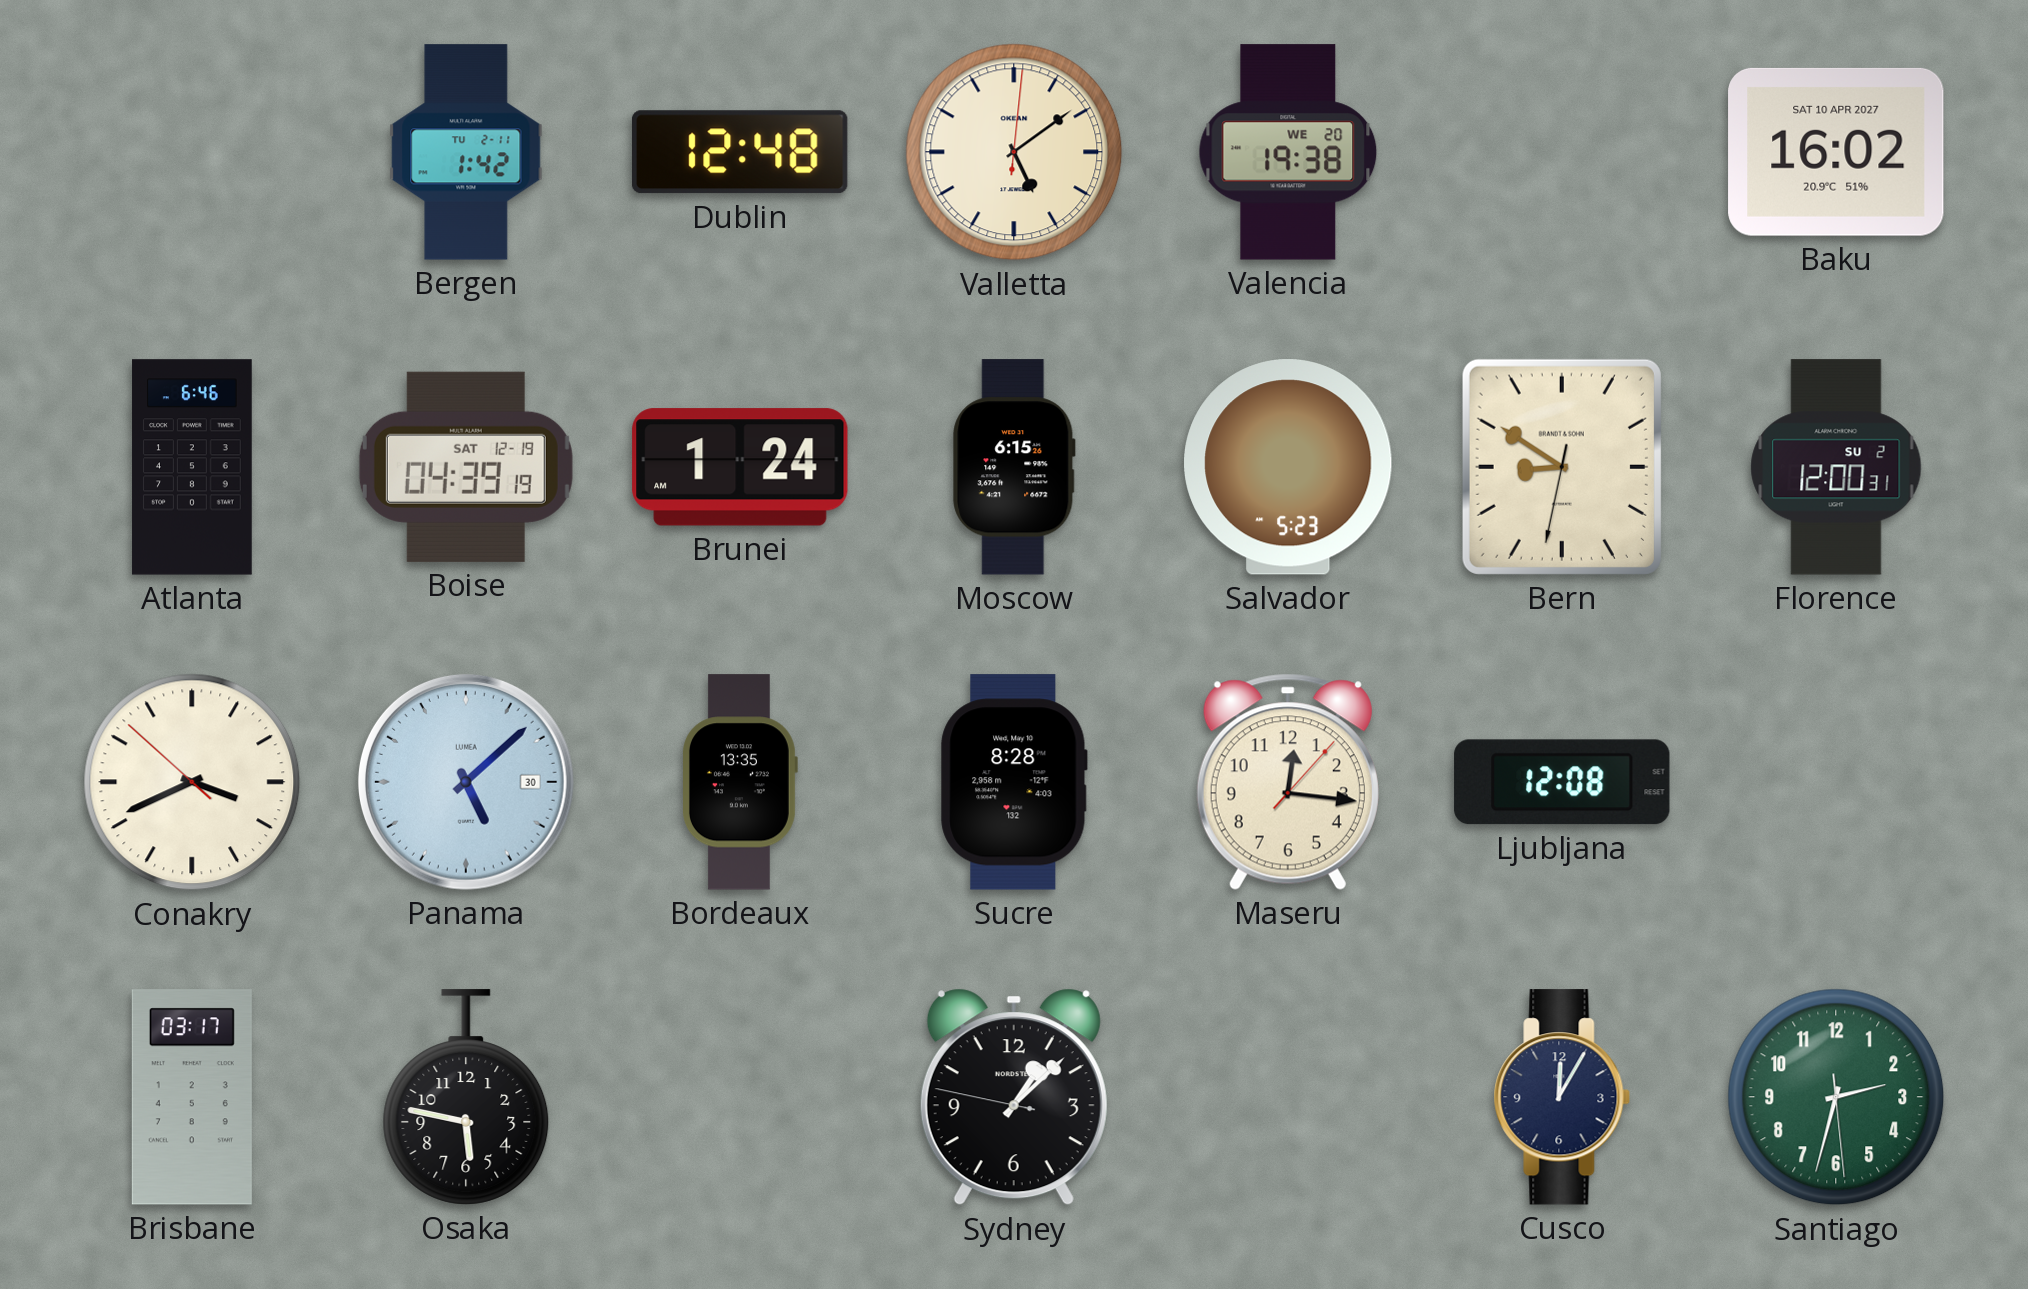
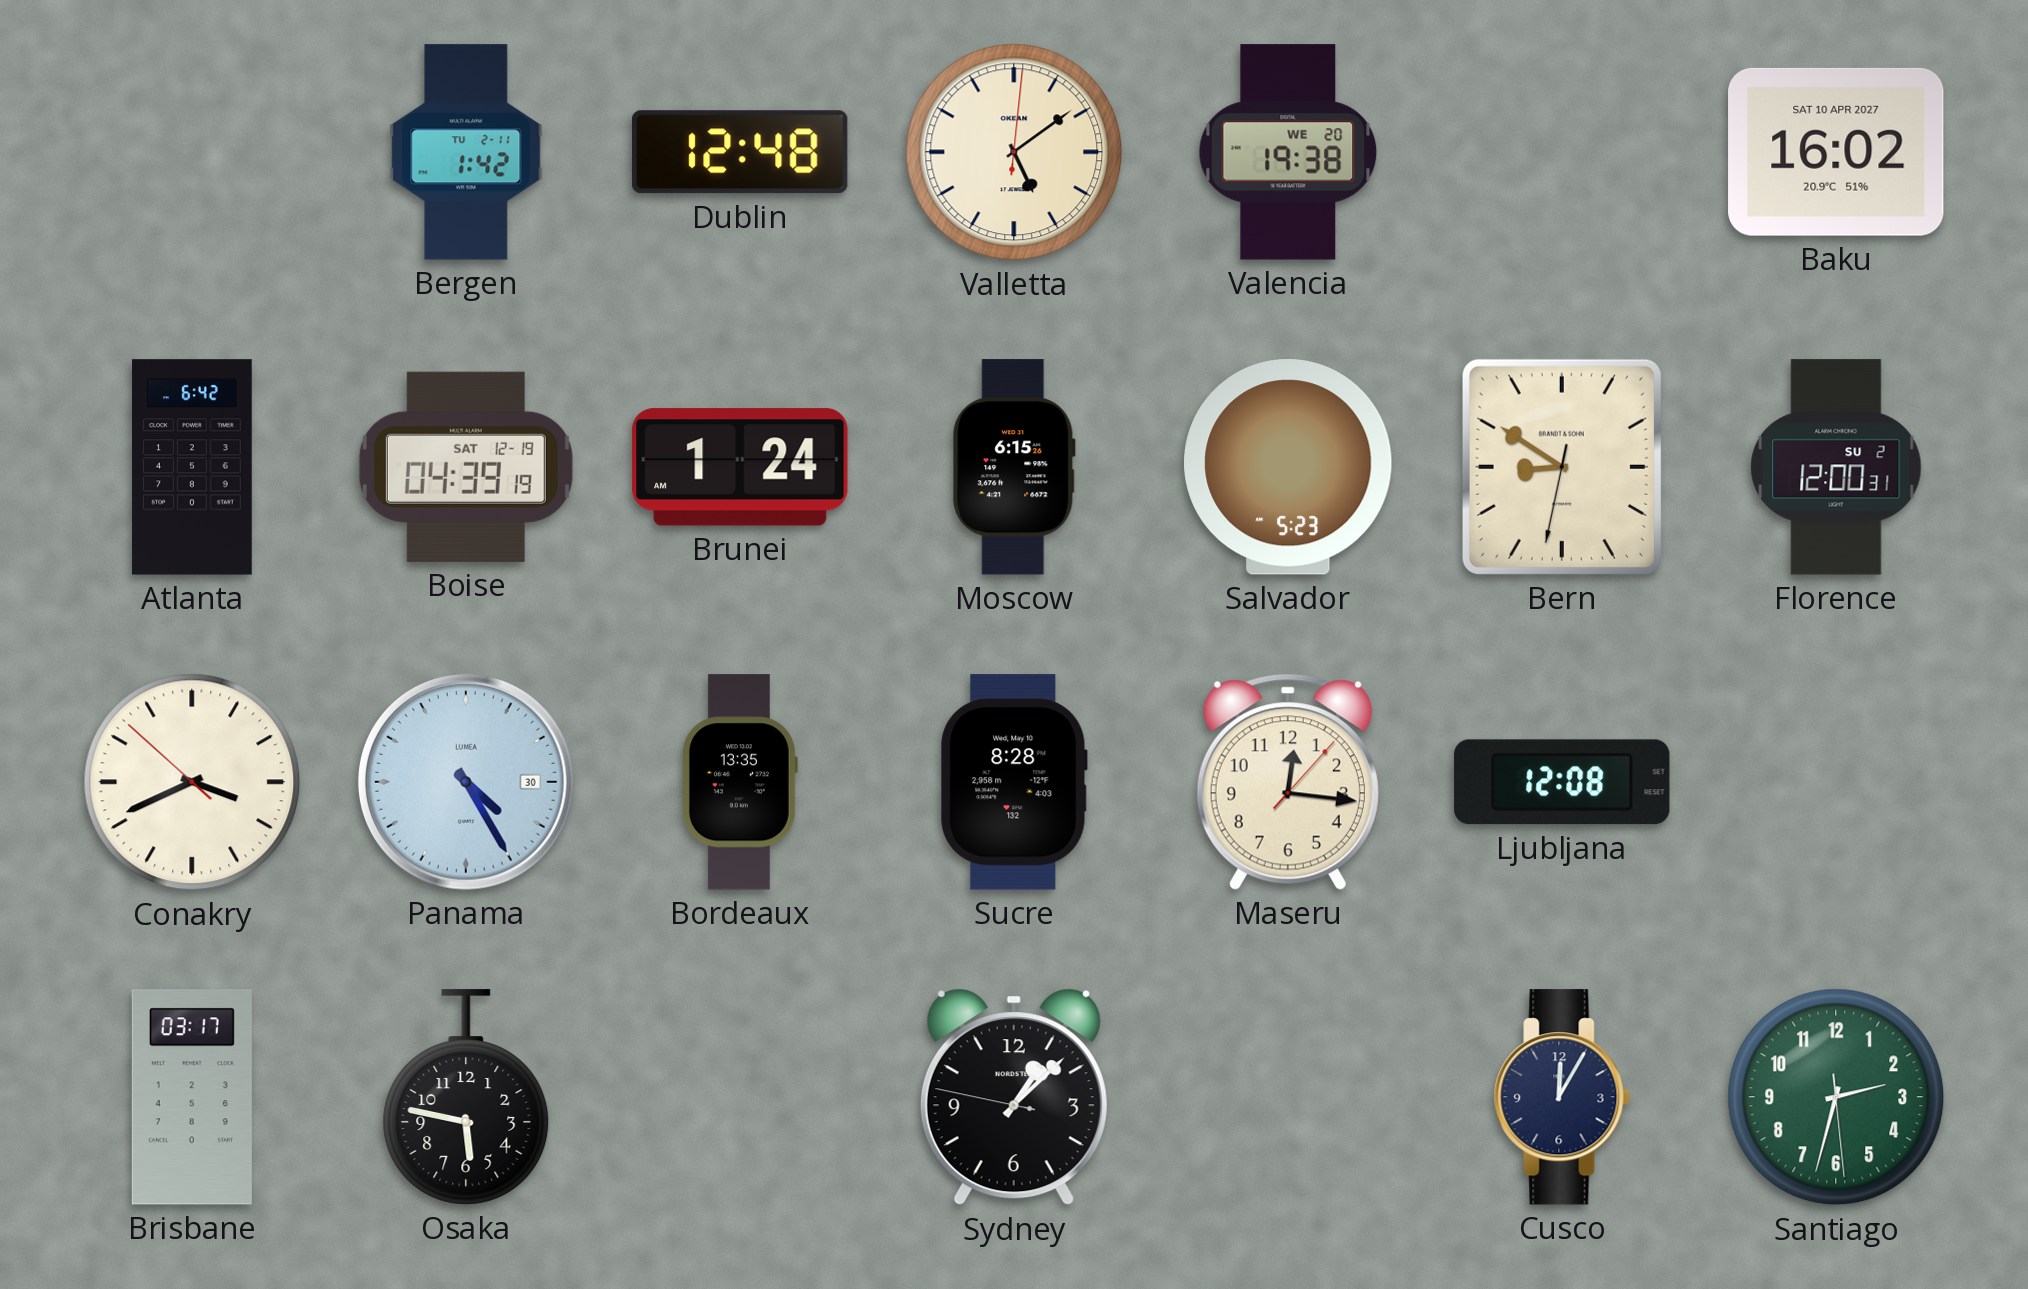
Atlanta: 6:46 -> 6:42 (192, 467)
Panama: 5:08 -> 4:25 (466, 782)
